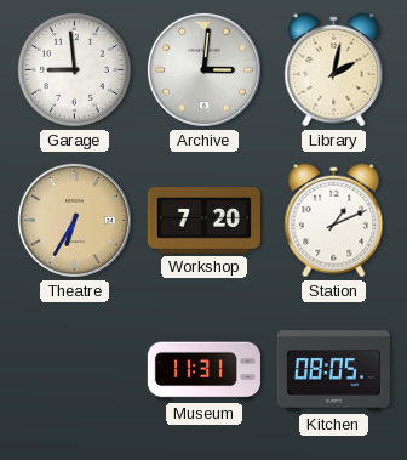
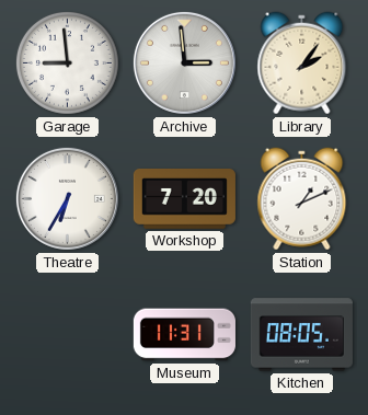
Archive: 3:01 -> 2:59 (184, 62)
Library: 2:02 -> 2:06 (302, 64)
Theatre dial: champagne -> white (67, 198)
